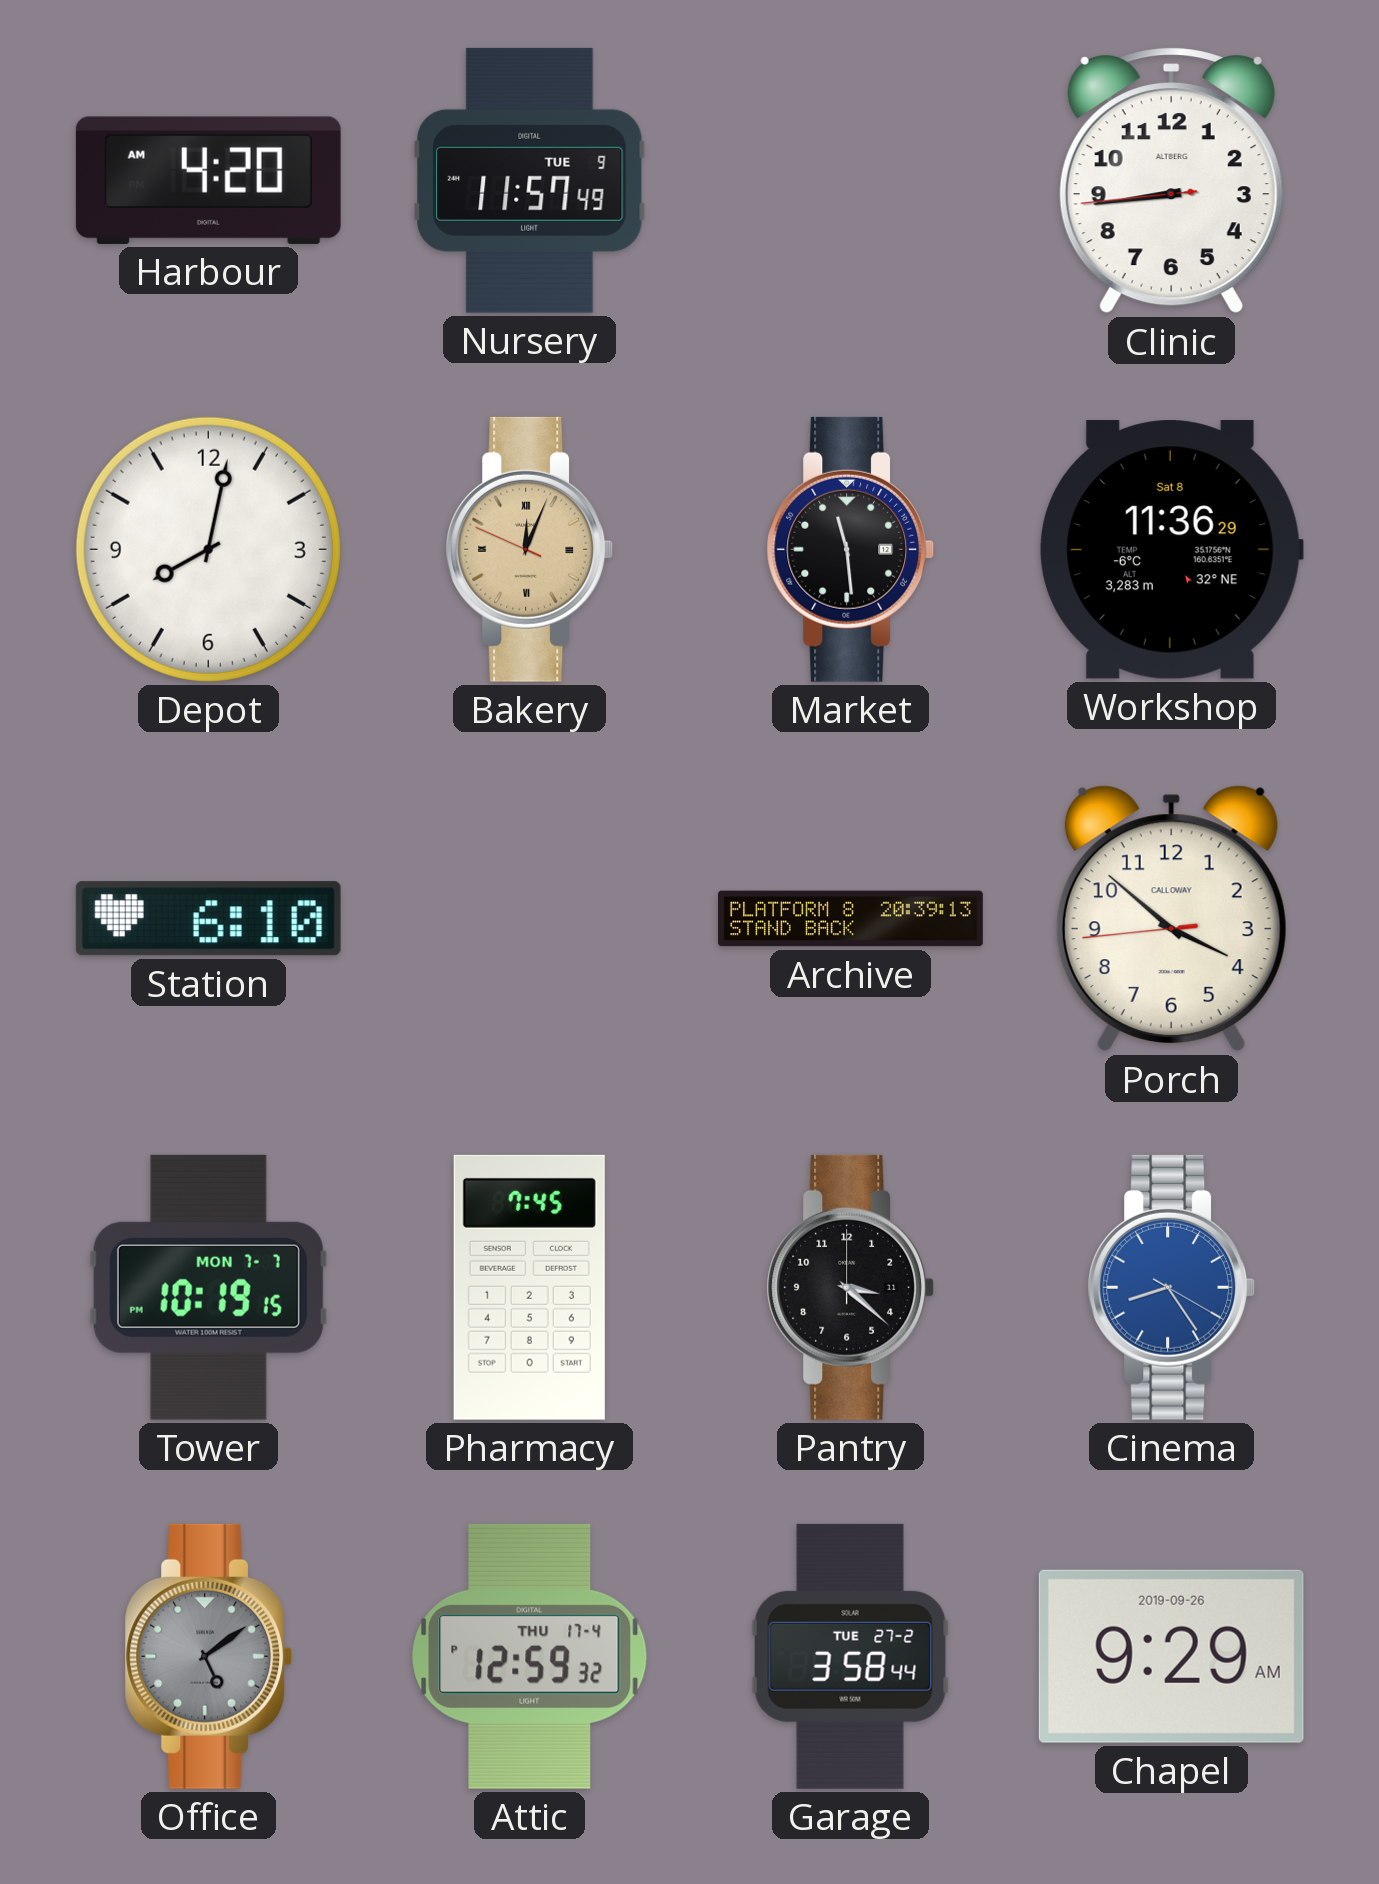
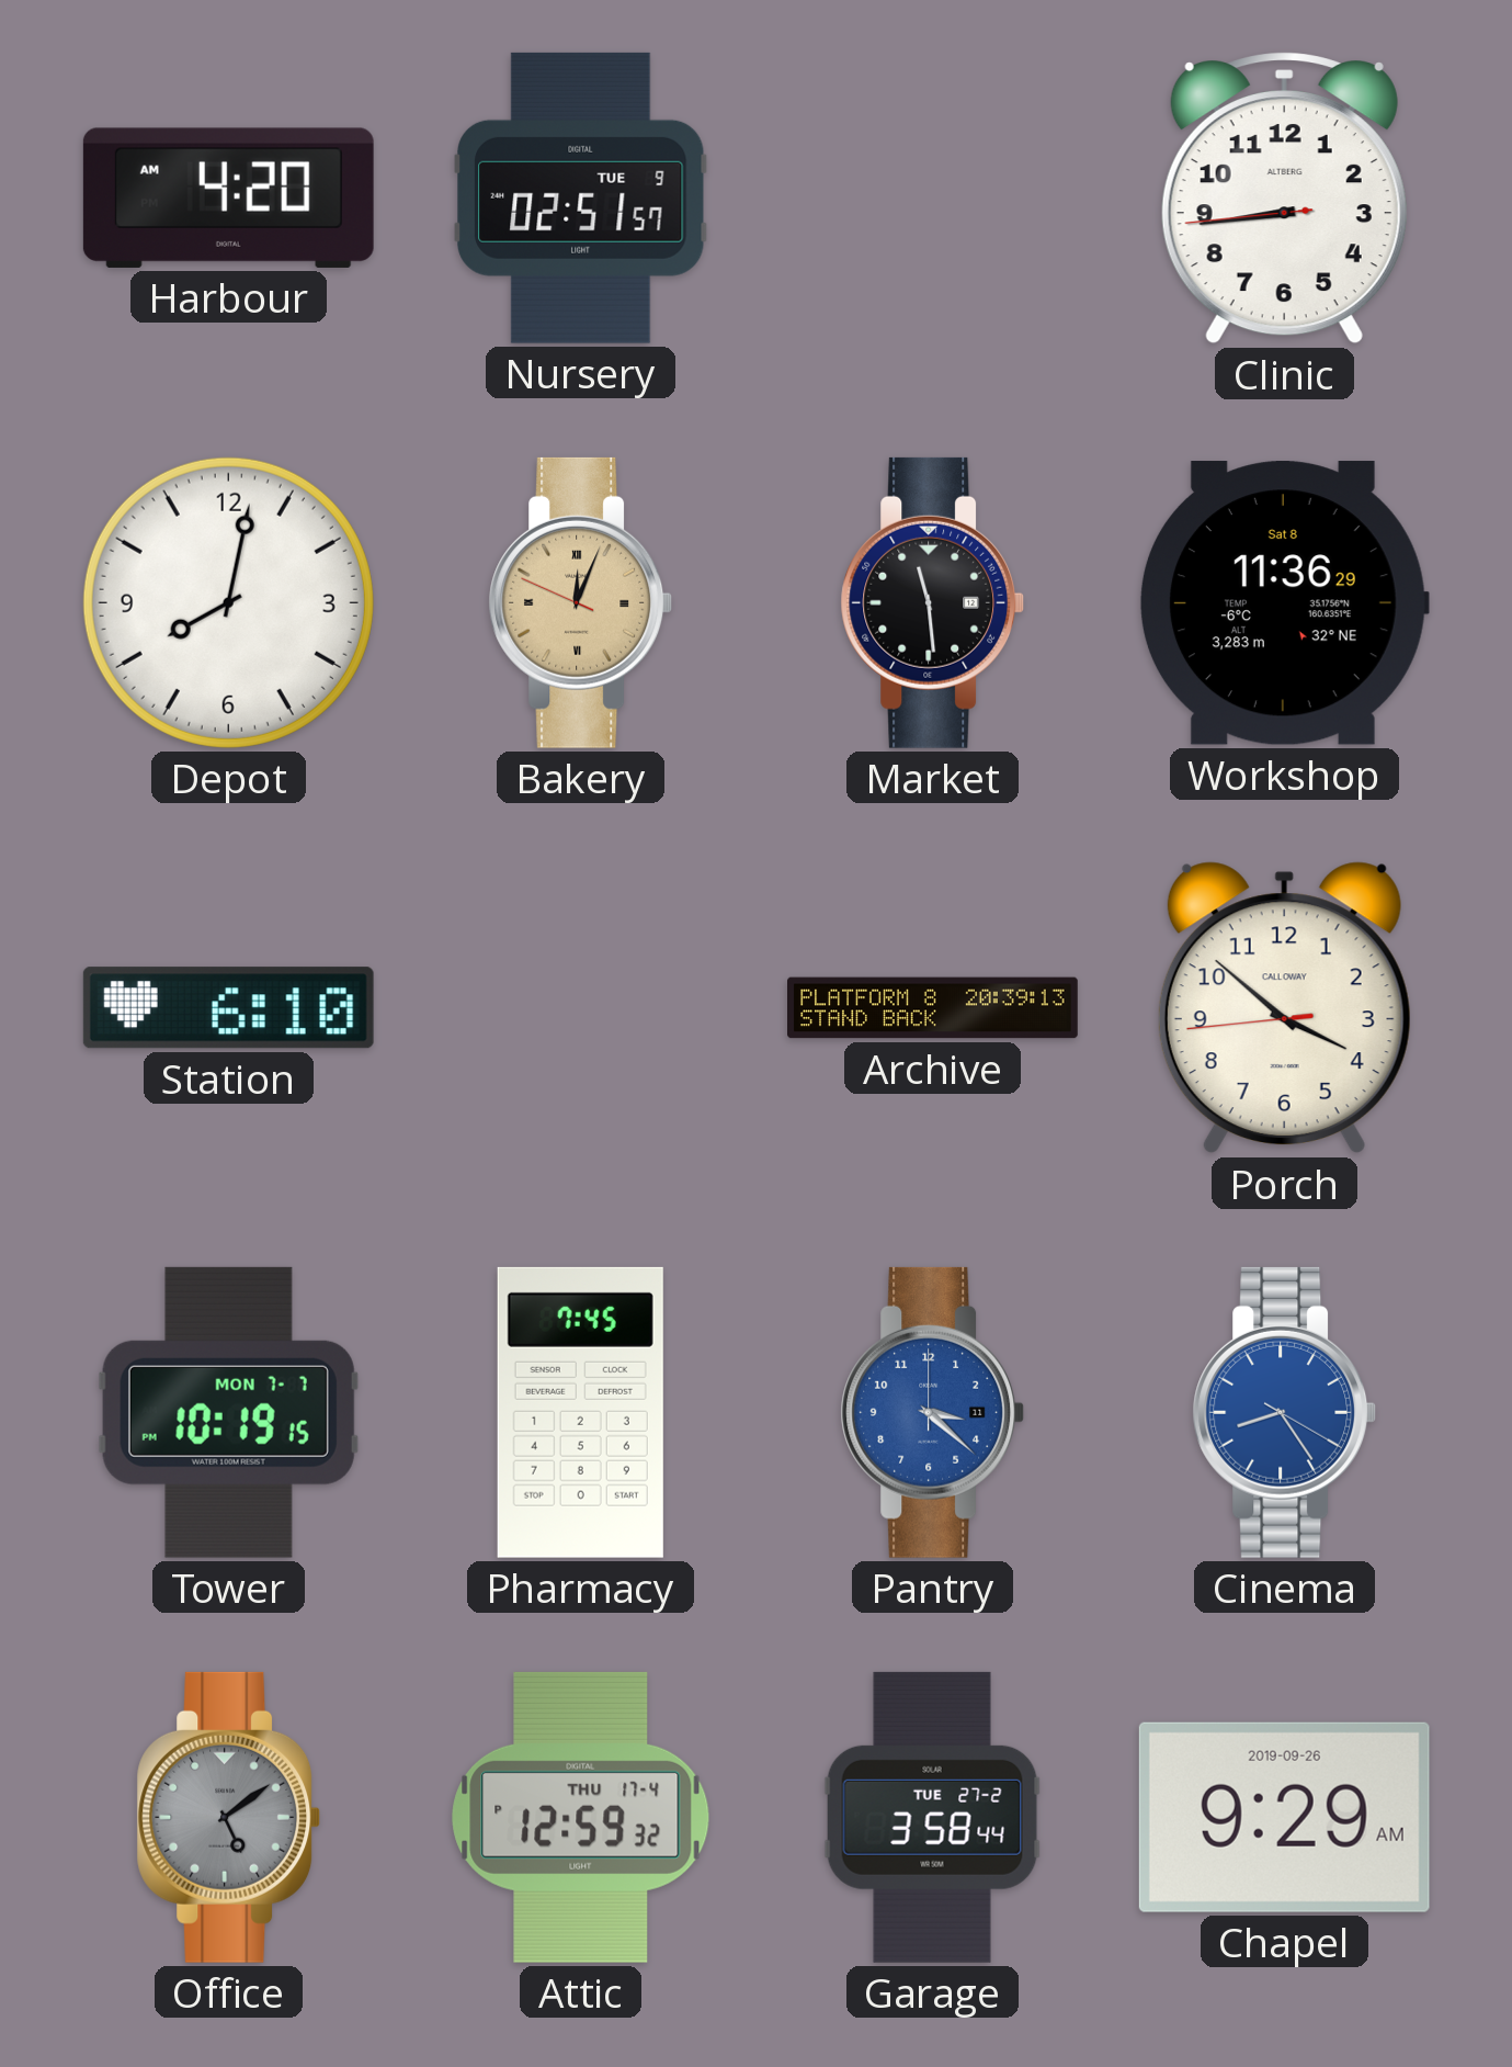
Nursery: 11:57 -> 02:51 (581, 197)
Pantry dial: black -> blue (933, 1412)
